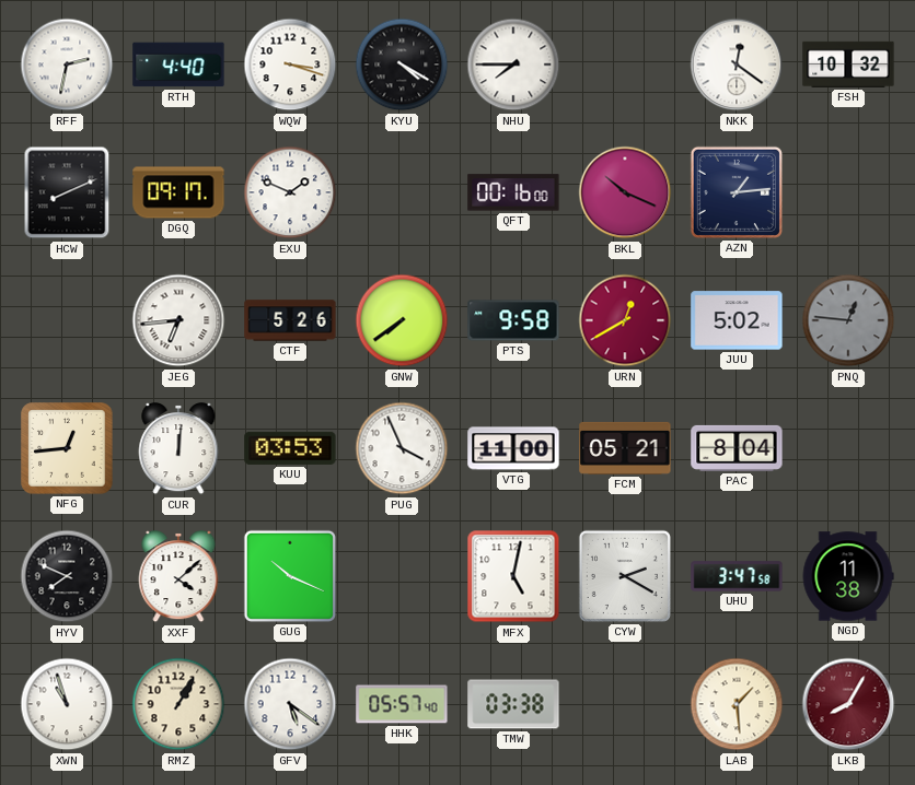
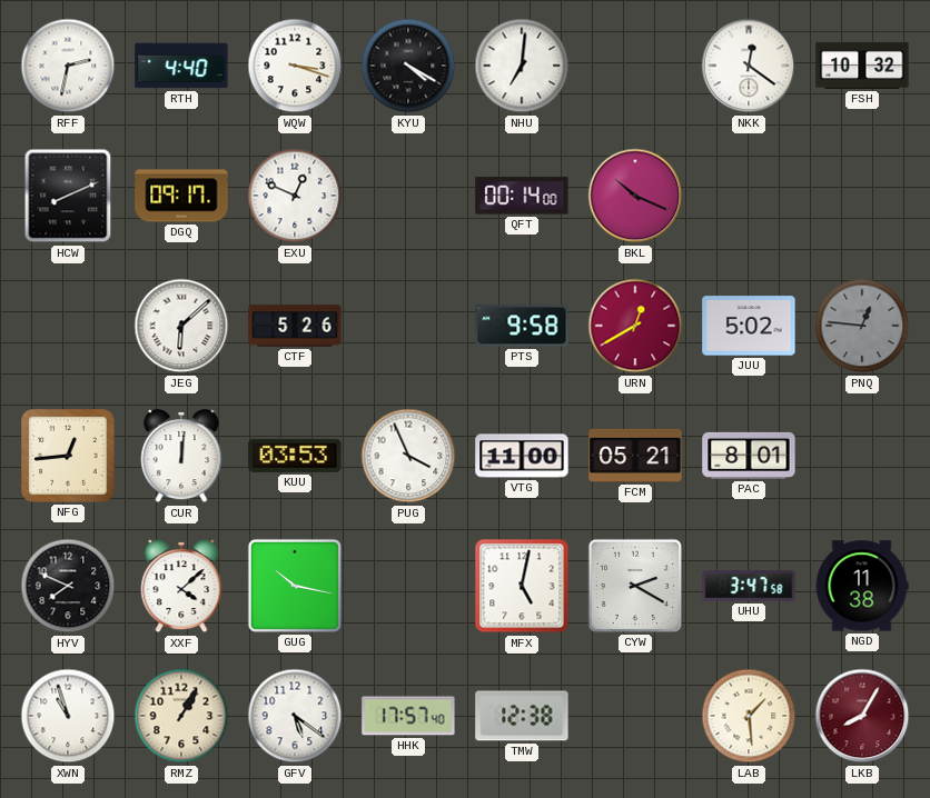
NHU: 7:45 -> 7:01 (522, 66)
EXU: 1:49 -> 12:49 (295, 196)
QFT: 00:16 -> 00:14 (522, 196)
AZN: 1:14 -> none (737, 192)
JEG: 6:44 -> 6:08 (181, 326)
GNW: 7:39 -> none (402, 320)
PAC: 8:04 -> 8:01 (749, 456)
GUG: 10:19 -> 10:17 (295, 586)
HHK: 05:57 -> 17:57 (408, 716)
TMW: 03:38 -> 12:38 (522, 716)
